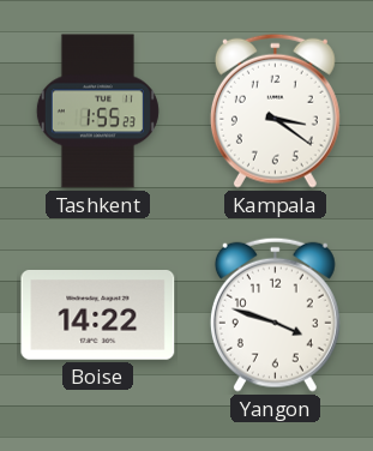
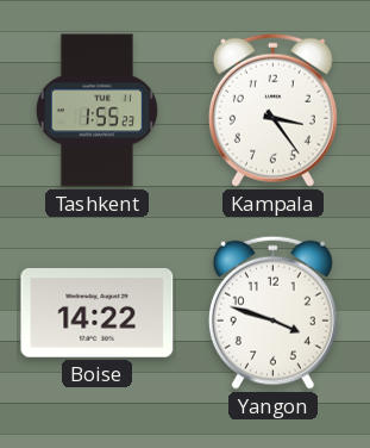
Kampala: 3:21 -> 3:24 (272, 110)
